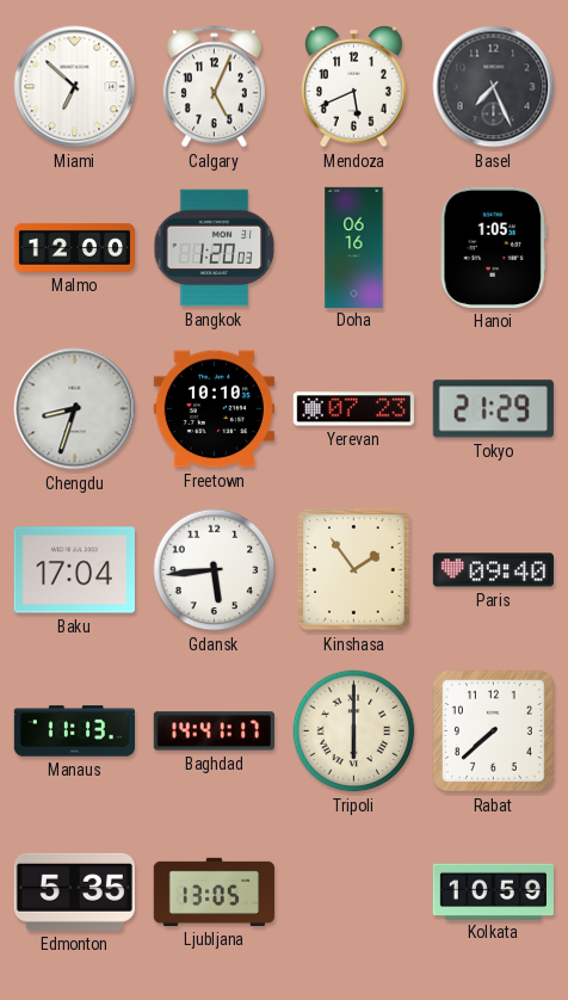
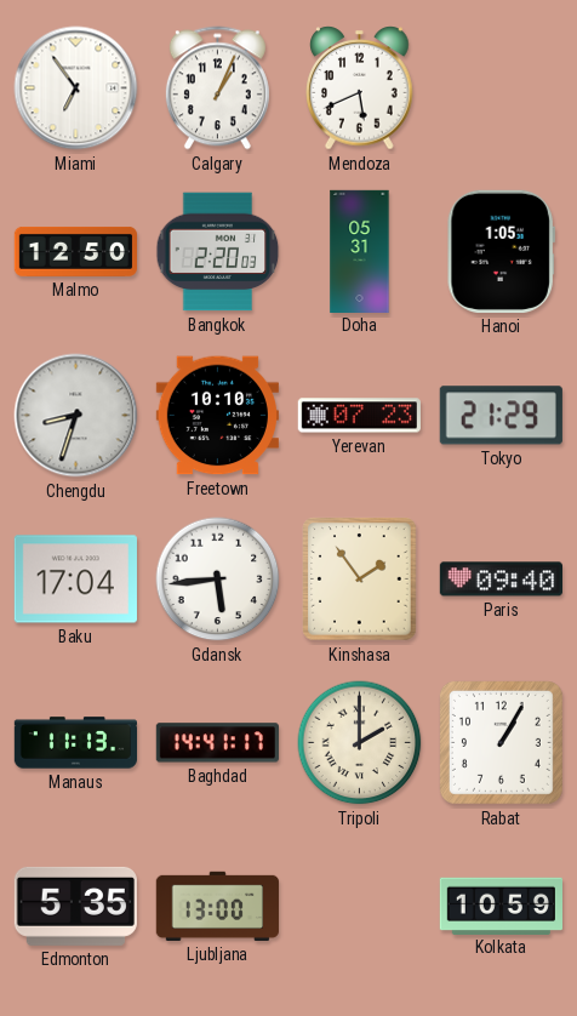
Miami: 6:52 -> 6:54 (76, 89)
Calgary: 5:04 -> 1:04 (217, 89)
Basel: 7:26 -> none (494, 87)
Malmo: 12:00 -> 12:50 (75, 251)
Bangkok: 1:20 -> 2:20 (218, 252)
Doha: 06:16 -> 05:31 (360, 251)
Tripoli: 6:00 -> 2:00 (360, 743)
Rabat: 7:38 -> 1:05 (501, 742)
Ljubljana: 13:05 -> 13:00 (217, 906)
